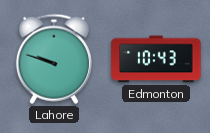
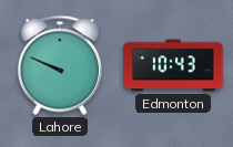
Lahore: 9:48 -> 9:49 (60, 65)
